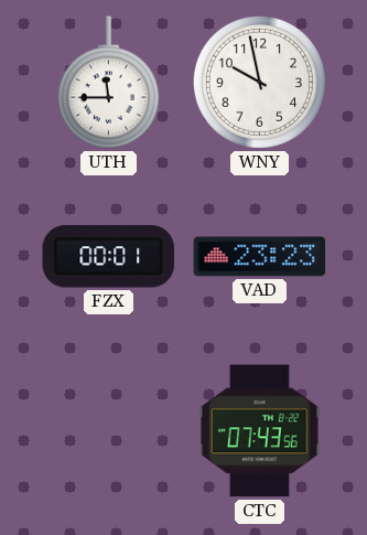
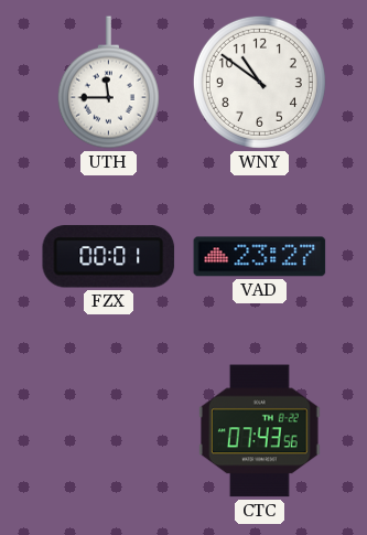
WNY: 9:58 -> 10:51 (259, 82)
VAD: 23:23 -> 23:27 (260, 257)
